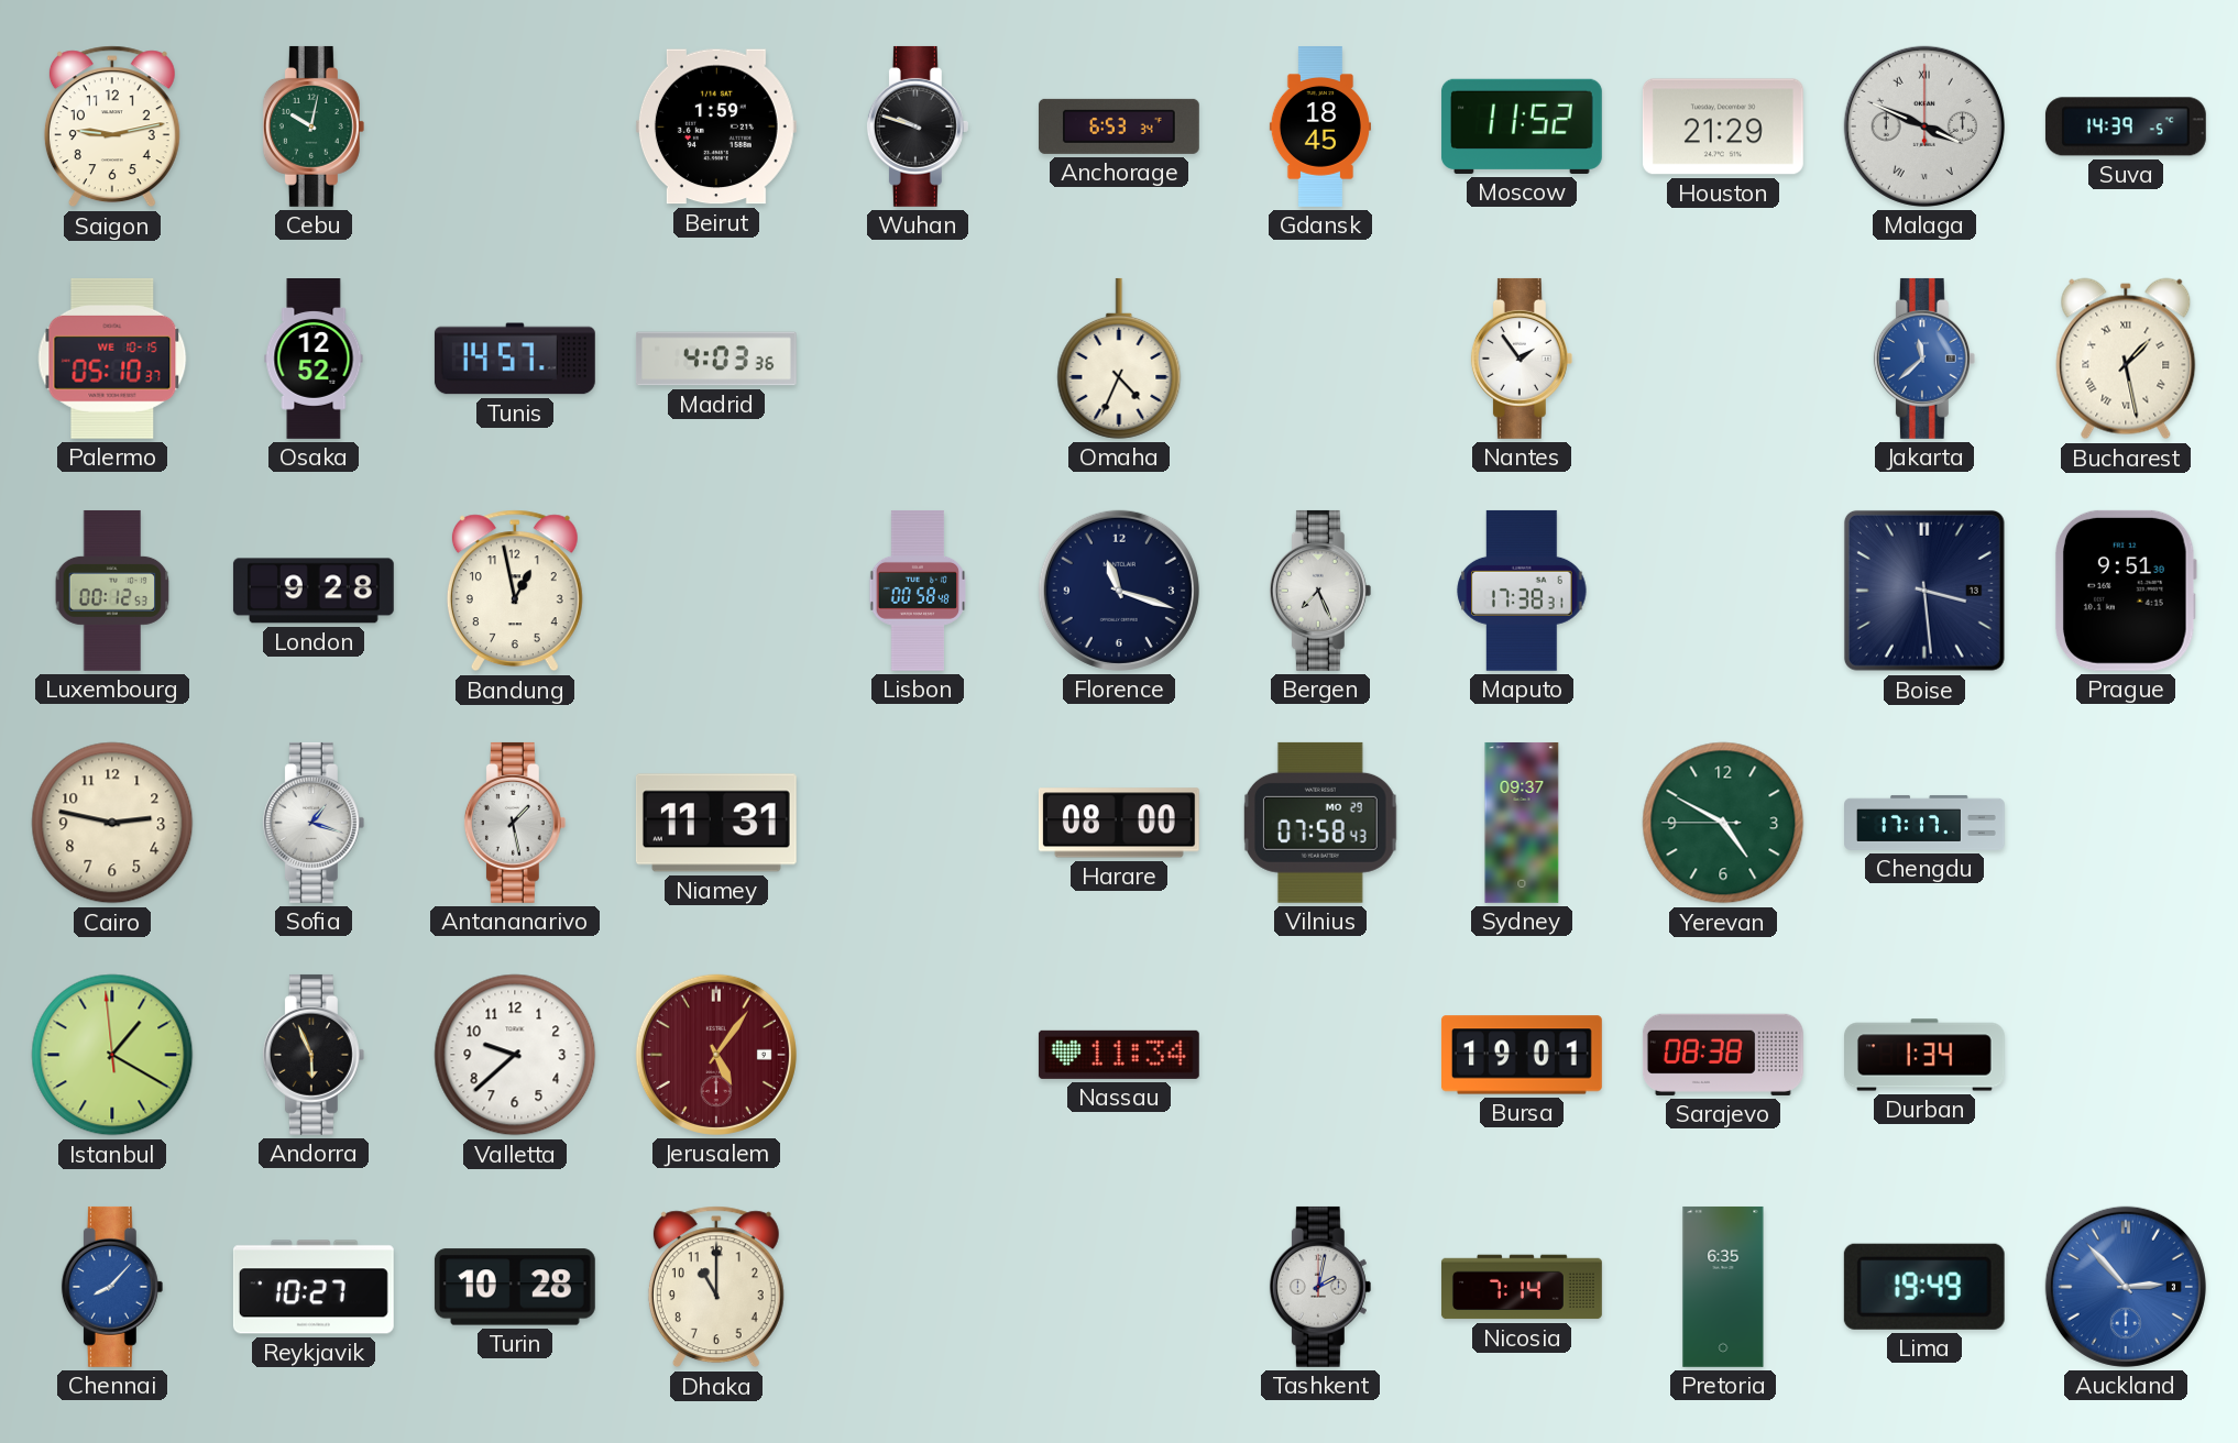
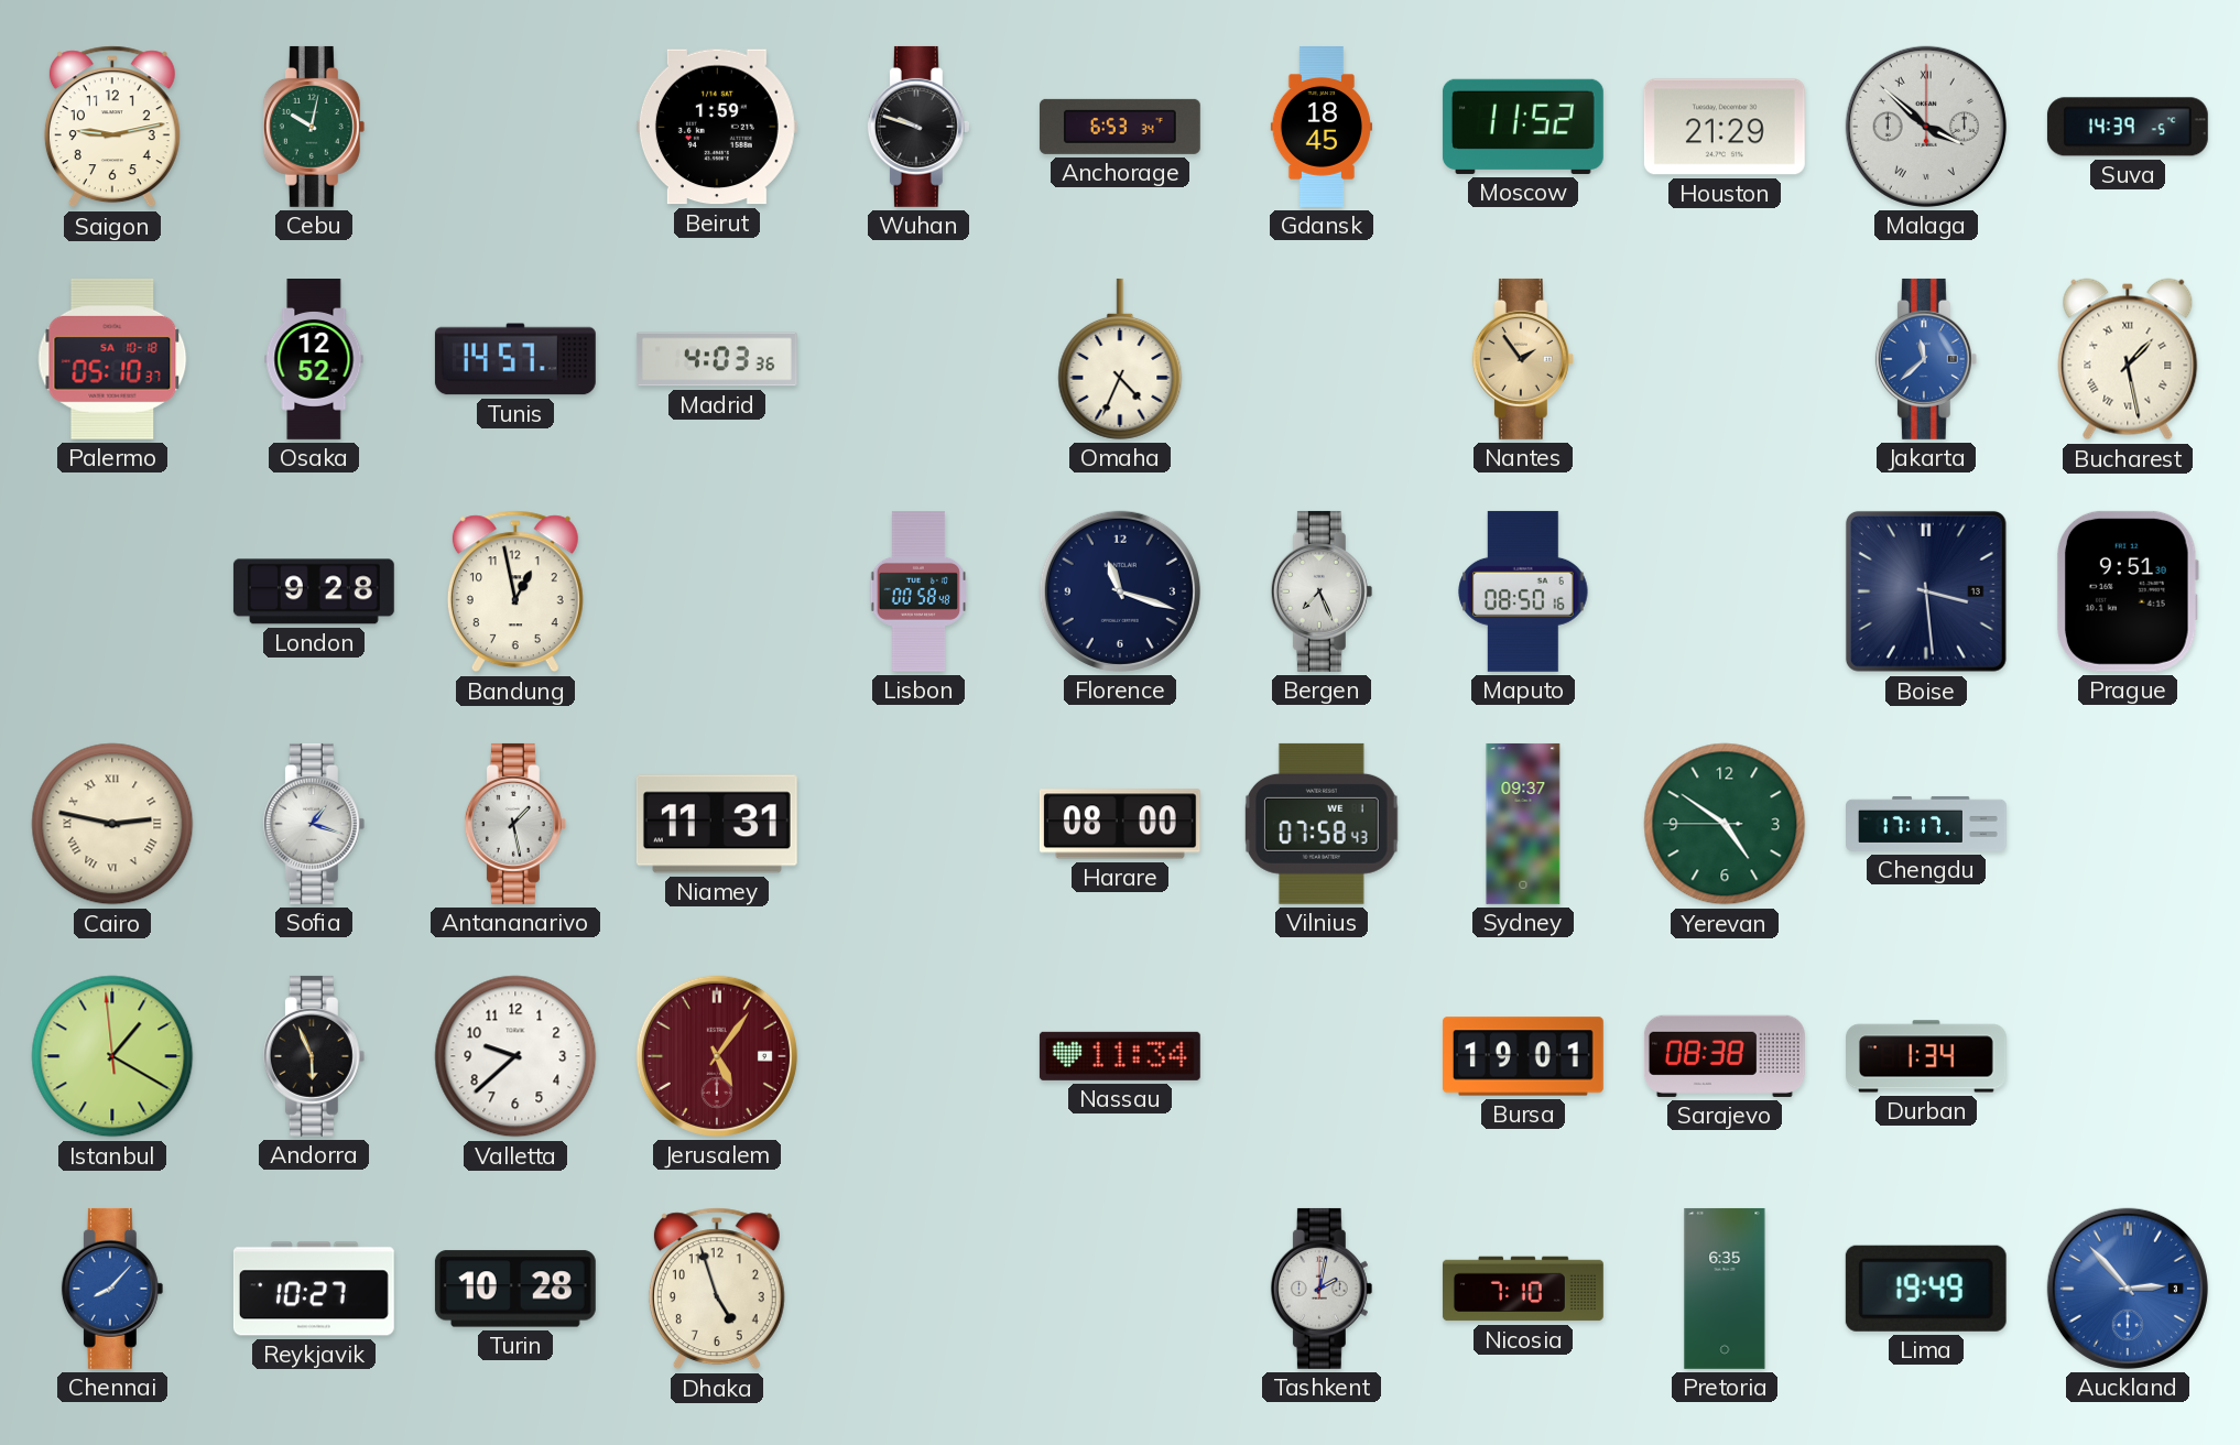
Malaga: 3:49 -> 3:52 (1926, 127)
Palermo date: WE 10-15 -> SA 10-18 (112, 359)
Nantes dial: white -> champagne (1523, 359)
Luxembourg: 00:12 -> none (112, 591)
Maputo: 17:38 -> 08:50 (1523, 591)
Cairo numerals: Arabic -> Roman (112, 824)
Vilnius date: MO 29 -> WE 1 (1322, 824)
Yerevan: 4:49 -> 4:50 (1725, 824)
Dhaka: 11:00 -> 4:57 (717, 1289)
Nicosia: 7:14 -> 7:10 (1523, 1289)
